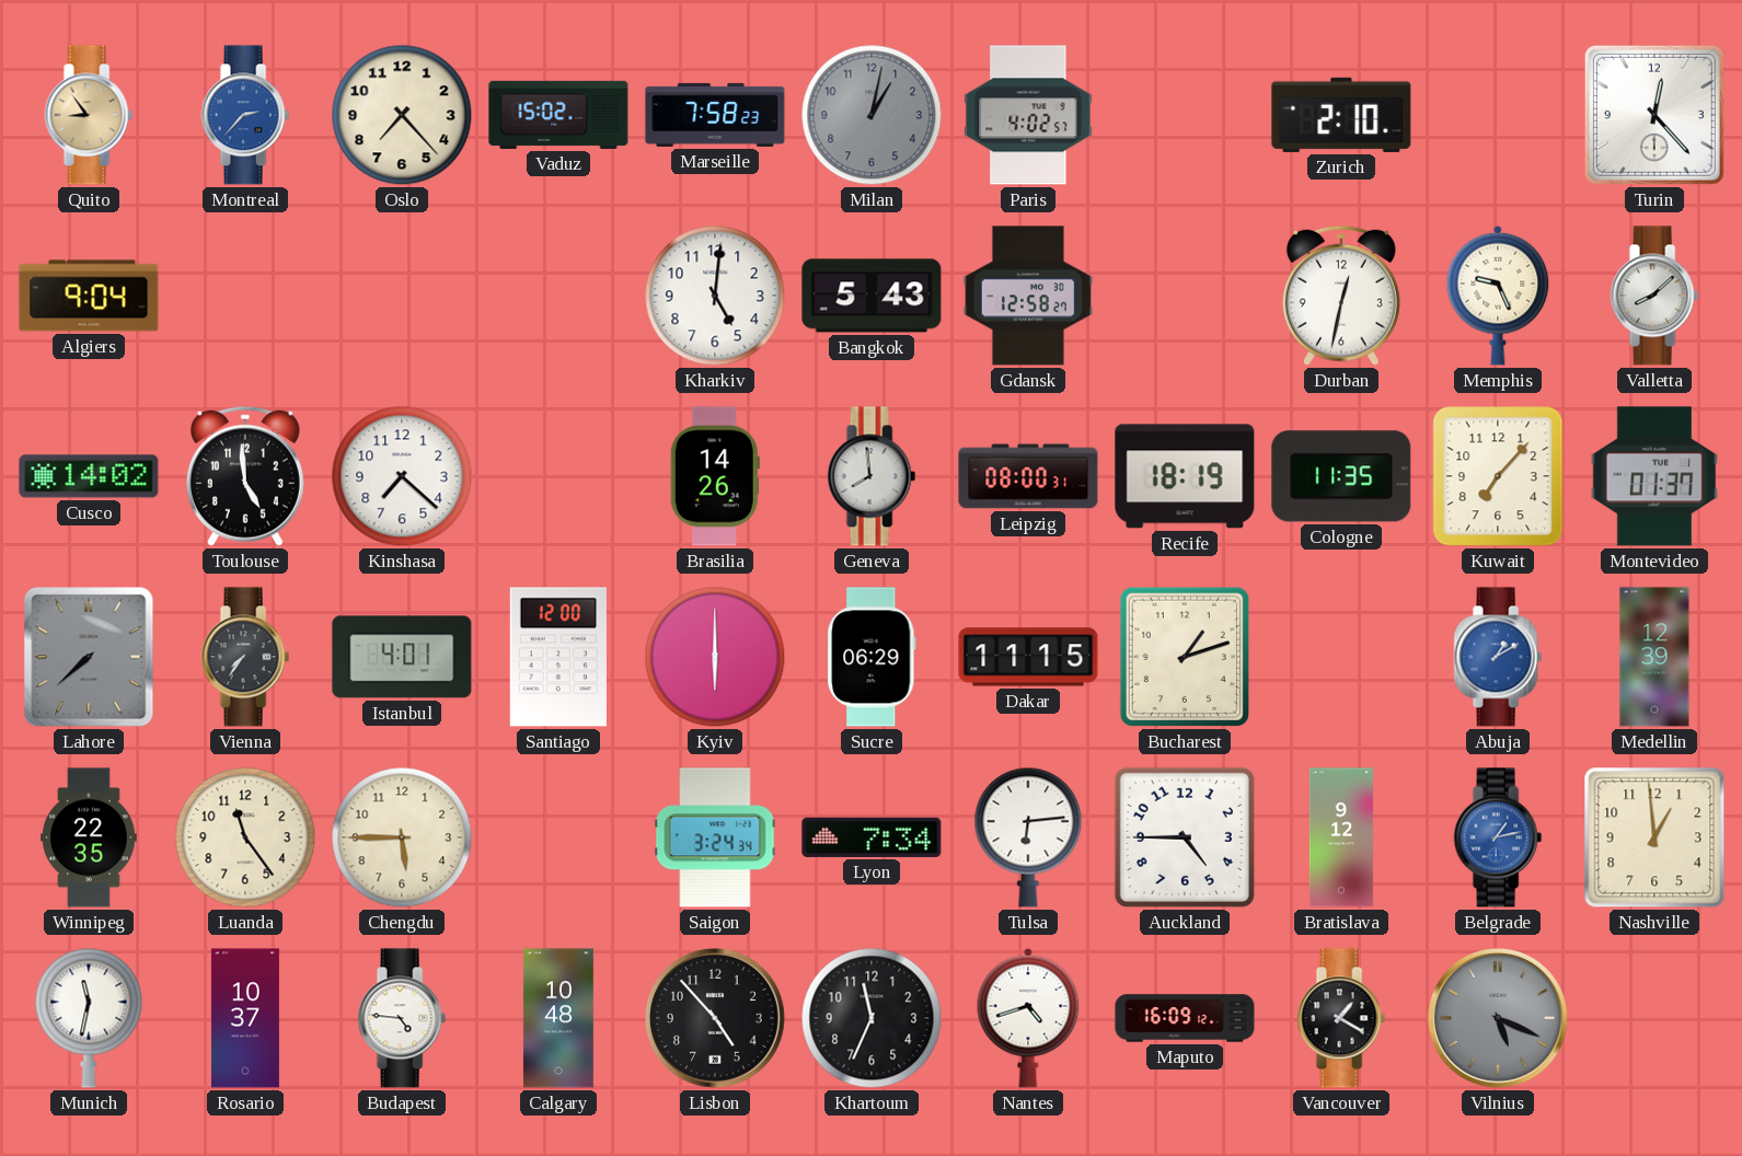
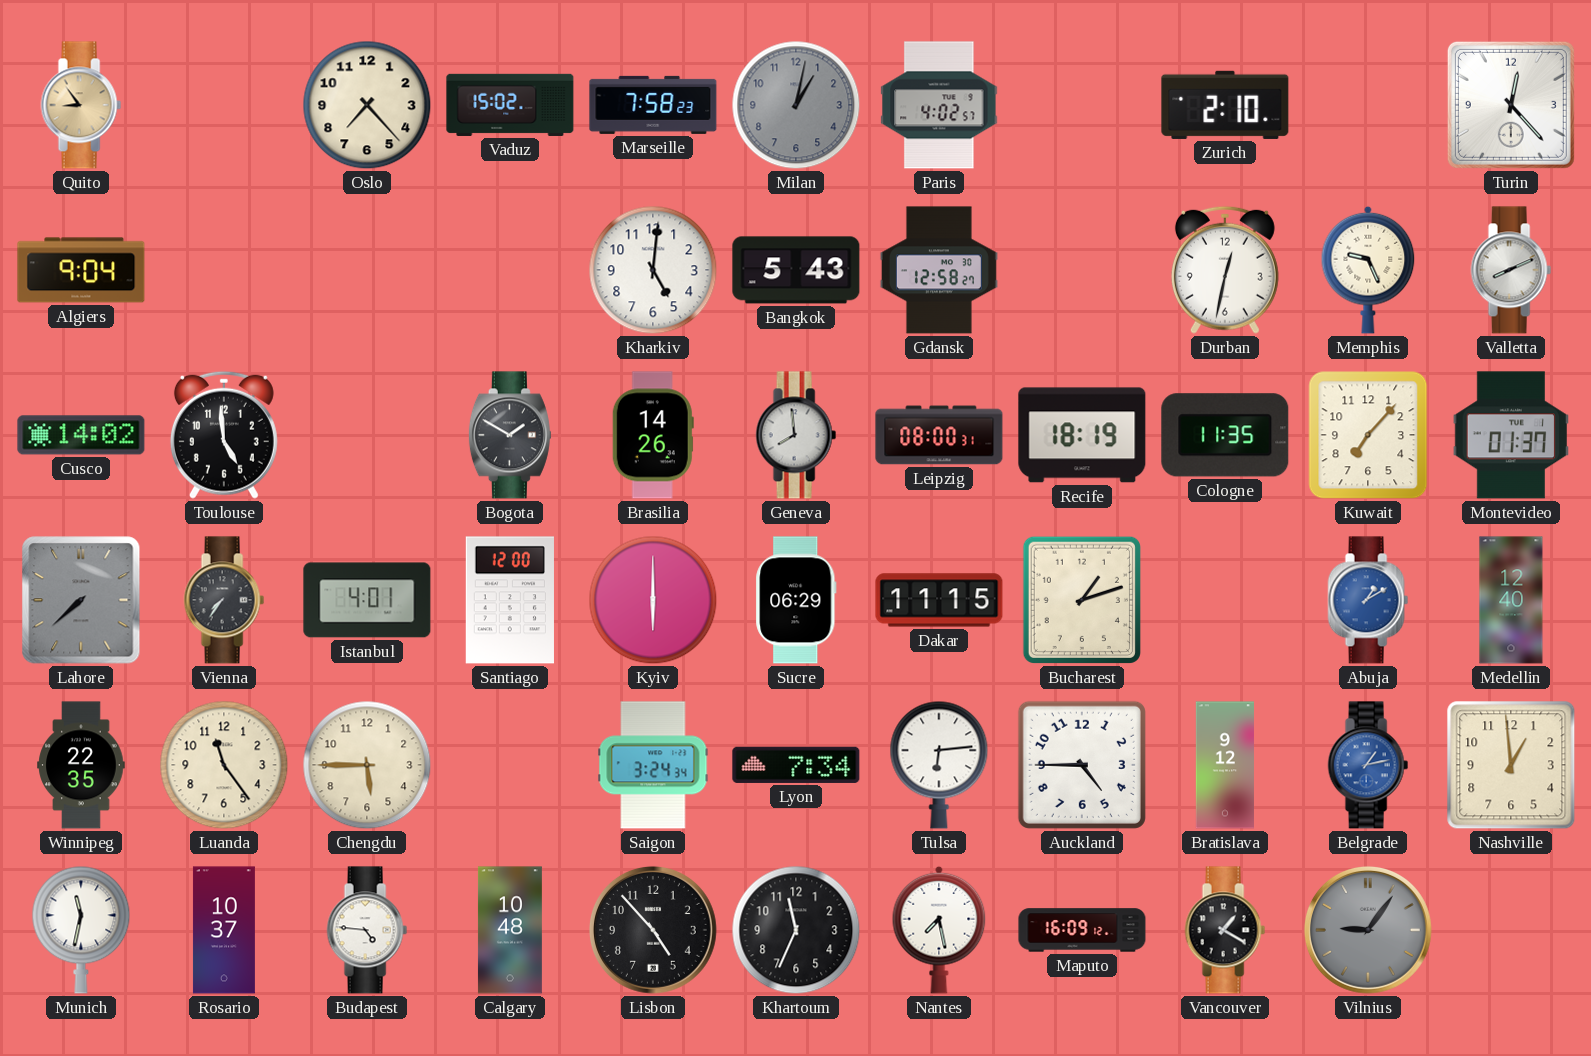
Montreal: 2:37 -> none (245, 115)
Valletta: 8:08 -> 8:11 (1511, 270)
Kinshasa: 7:22 -> none (402, 476)
Bogota: none -> 1:50 (510, 435)
Medellin: 12:39 -> 12:40 (1511, 600)
Nantes: 4:42 -> 7:28 (939, 930)
Vilnius: 5:19 -> 9:06 (1368, 930)
